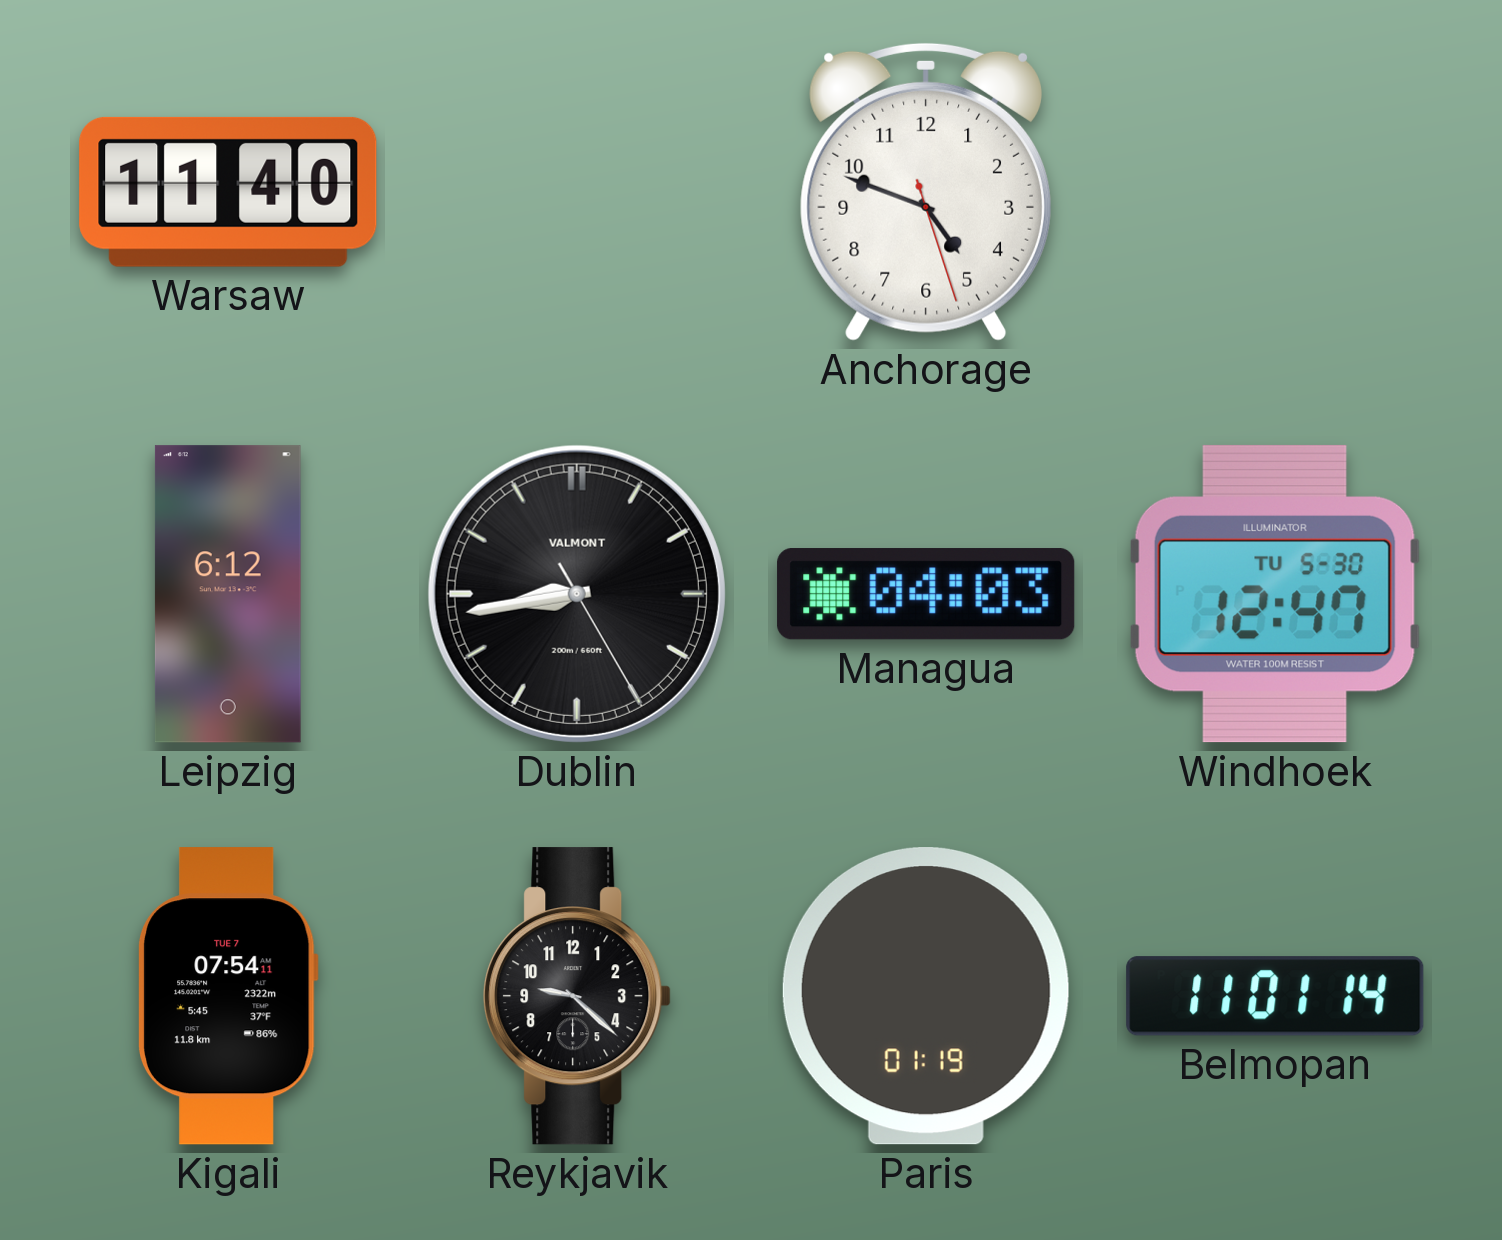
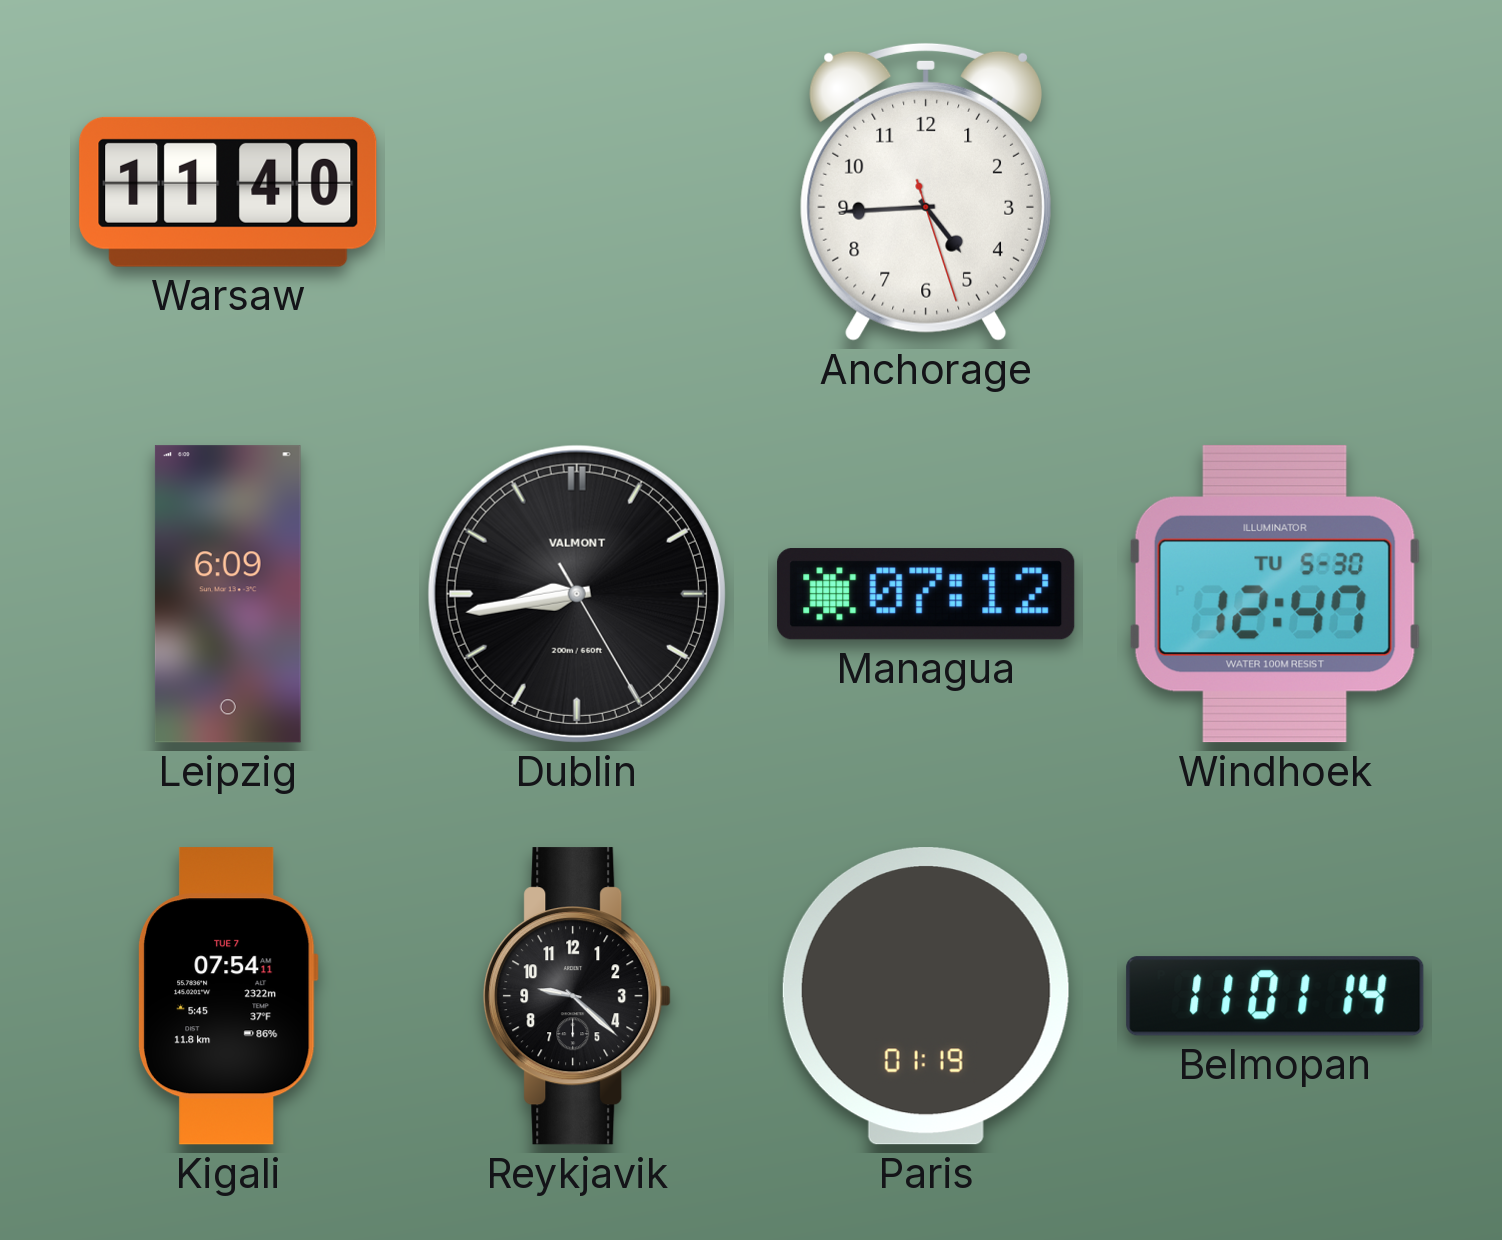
Anchorage: 4:48 -> 4:44 (926, 192)
Leipzig: 6:12 -> 6:09 (228, 594)
Managua: 04:03 -> 07:12 (926, 594)
